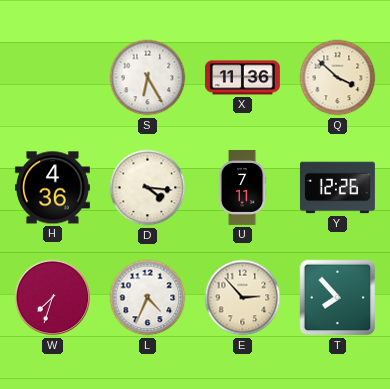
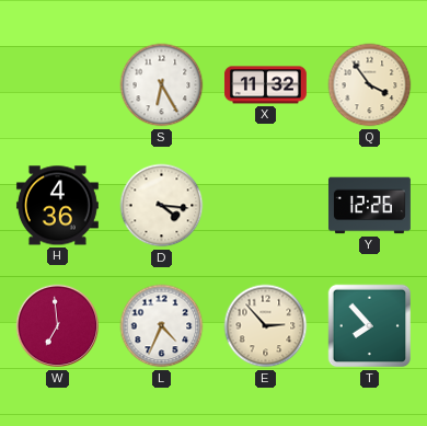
X: 11:36 -> 11:32 (265, 85)
Q: 3:52 -> 3:54 (370, 85)
U: 7:11 -> none (242, 187)
W: 7:33 -> 6:59 (58, 326)
